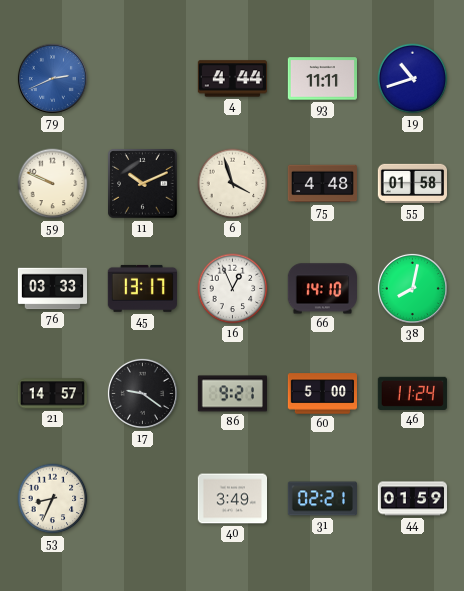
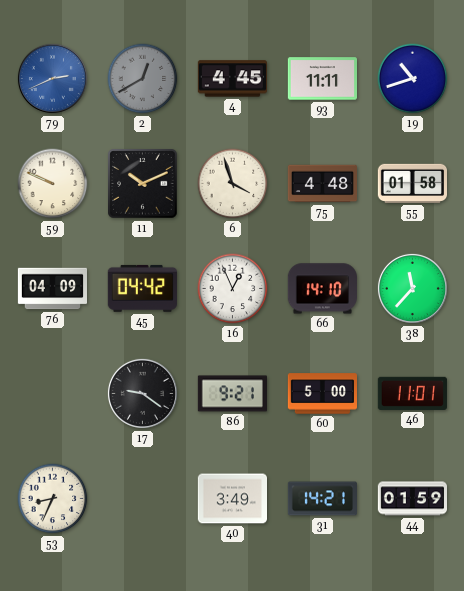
2: none -> 12:40 (143, 79)
4: 4:44 -> 4:45 (232, 79)
76: 03:33 -> 04:09 (53, 289)
45: 13:17 -> 04:42 (142, 288)
38: 8:02 -> 11:37 (412, 288)
21: 14:57 -> none (52, 394)
46: 11:24 -> 11:01 (412, 393)
31: 02:21 -> 14:21 (322, 499)
